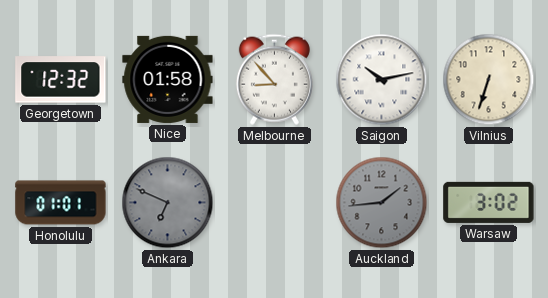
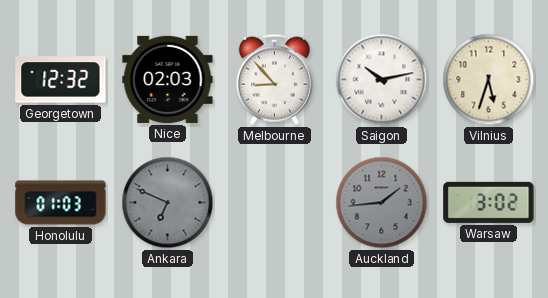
Nice: 01:58 -> 02:03 (168, 79)
Vilnius: 6:33 -> 5:33 (489, 80)
Honolulu: 01:01 -> 01:03 (61, 203)
